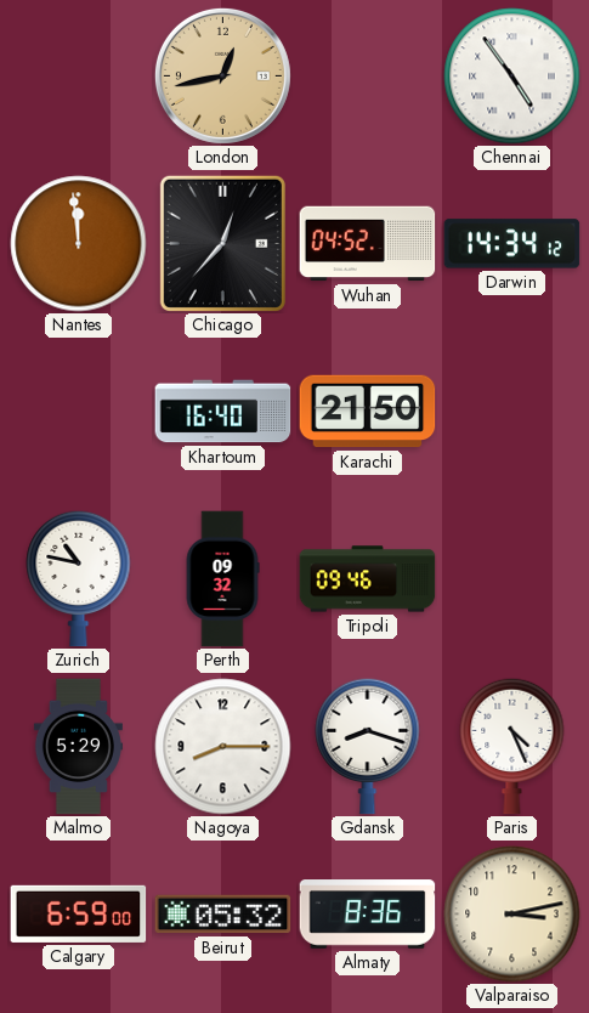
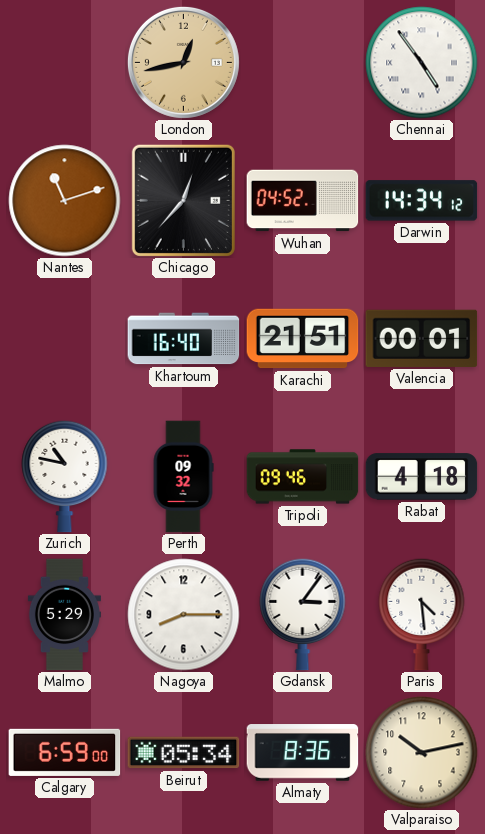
Nantes: 11:59 -> 11:12 (65, 201)
Karachi: 21:50 -> 21:51 (303, 339)
Valencia: none -> 00:01 (422, 338)
Rabat: none -> 4:18 (422, 477)
Gdansk: 8:18 -> 3:06 (303, 614)
Paris: 4:26 -> 4:29 (422, 614)
Beirut: 05:32 -> 05:34 (184, 753)
Valparaiso: 3:13 -> 10:13 (422, 753)
